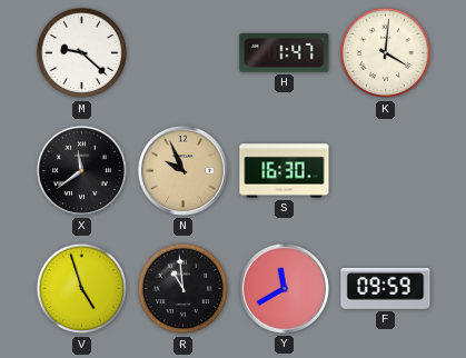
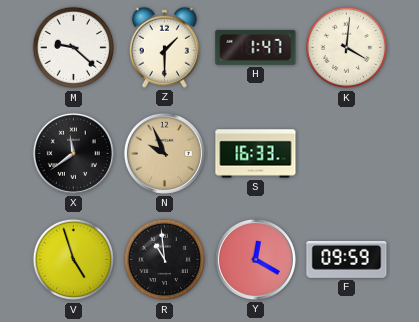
Z: none -> 1:30 (164, 47)
S: 16:30 -> 16:33 (256, 154)
Y: 11:40 -> 12:20 (255, 259)
